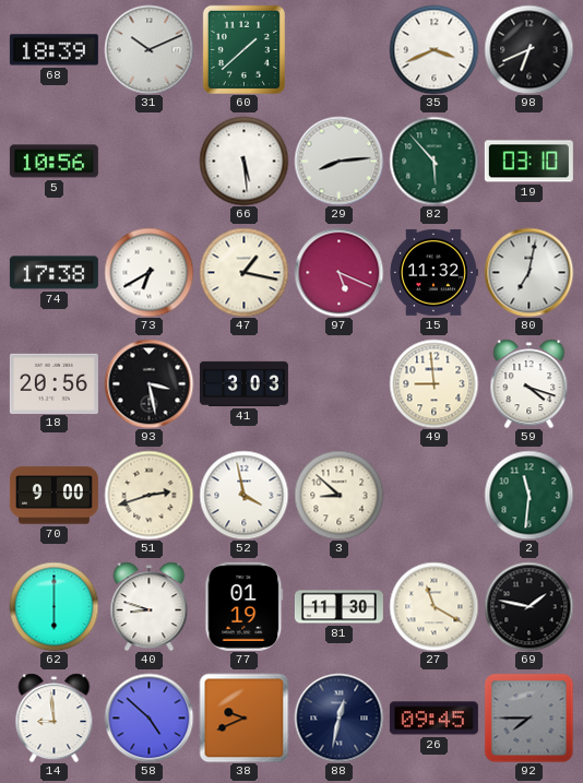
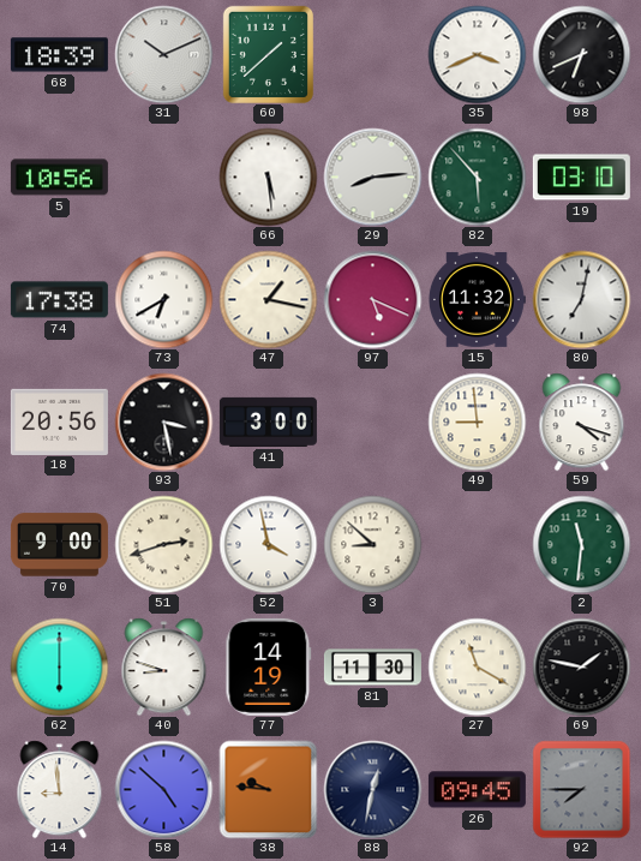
41: 3:03 -> 3:00 (268, 421)
77: 01:19 -> 14:19 (269, 666)
38: 9:41 -> 9:46 (268, 789)
